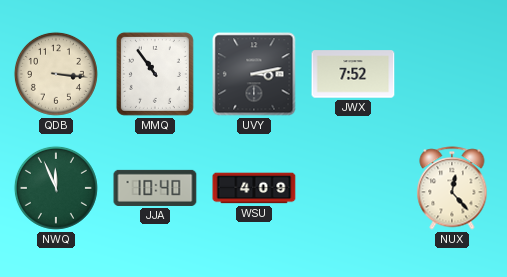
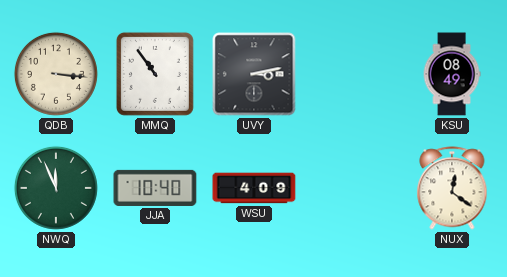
JWX: 7:52 -> none (353, 74)
KSU: none -> 08:49 (452, 74)
NUX: 12:23 -> 12:21 (452, 188)
